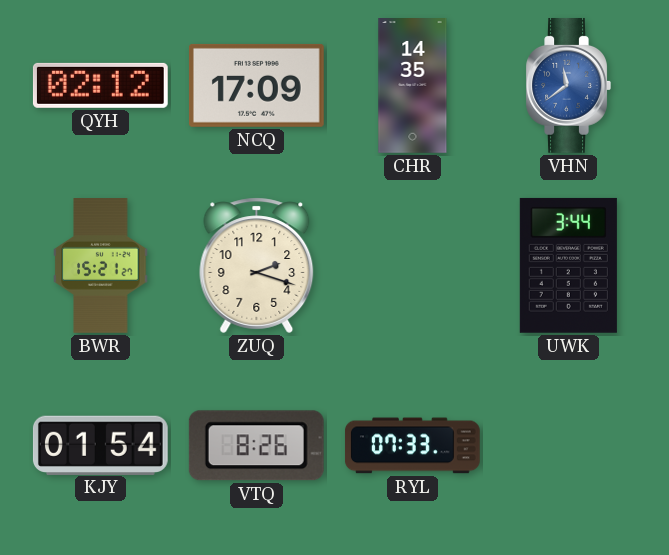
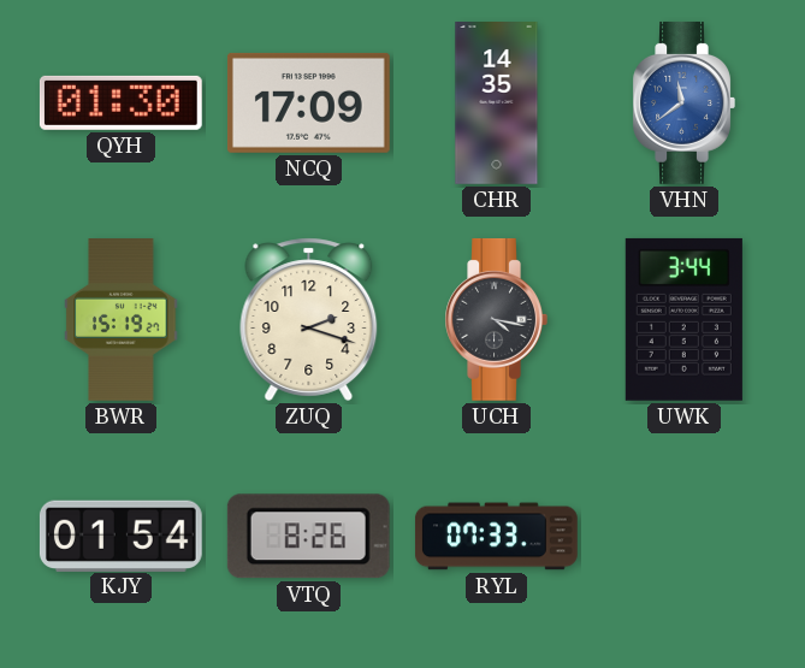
QYH: 02:12 -> 01:30 (120, 102)
BWR: 15:21 -> 15:19 (122, 320)
UCH: none -> 4:17 (496, 319)
